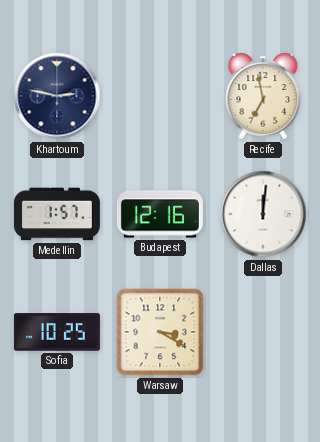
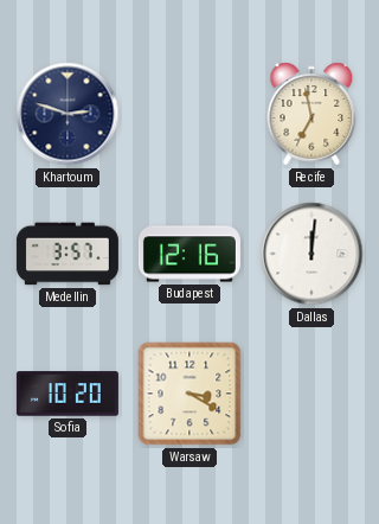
Khartoum: 2:47 -> 2:48 (68, 114)
Medellin: 1:57 -> 3:57 (68, 254)
Sofia: 10:25 -> 10:20 (68, 394)
